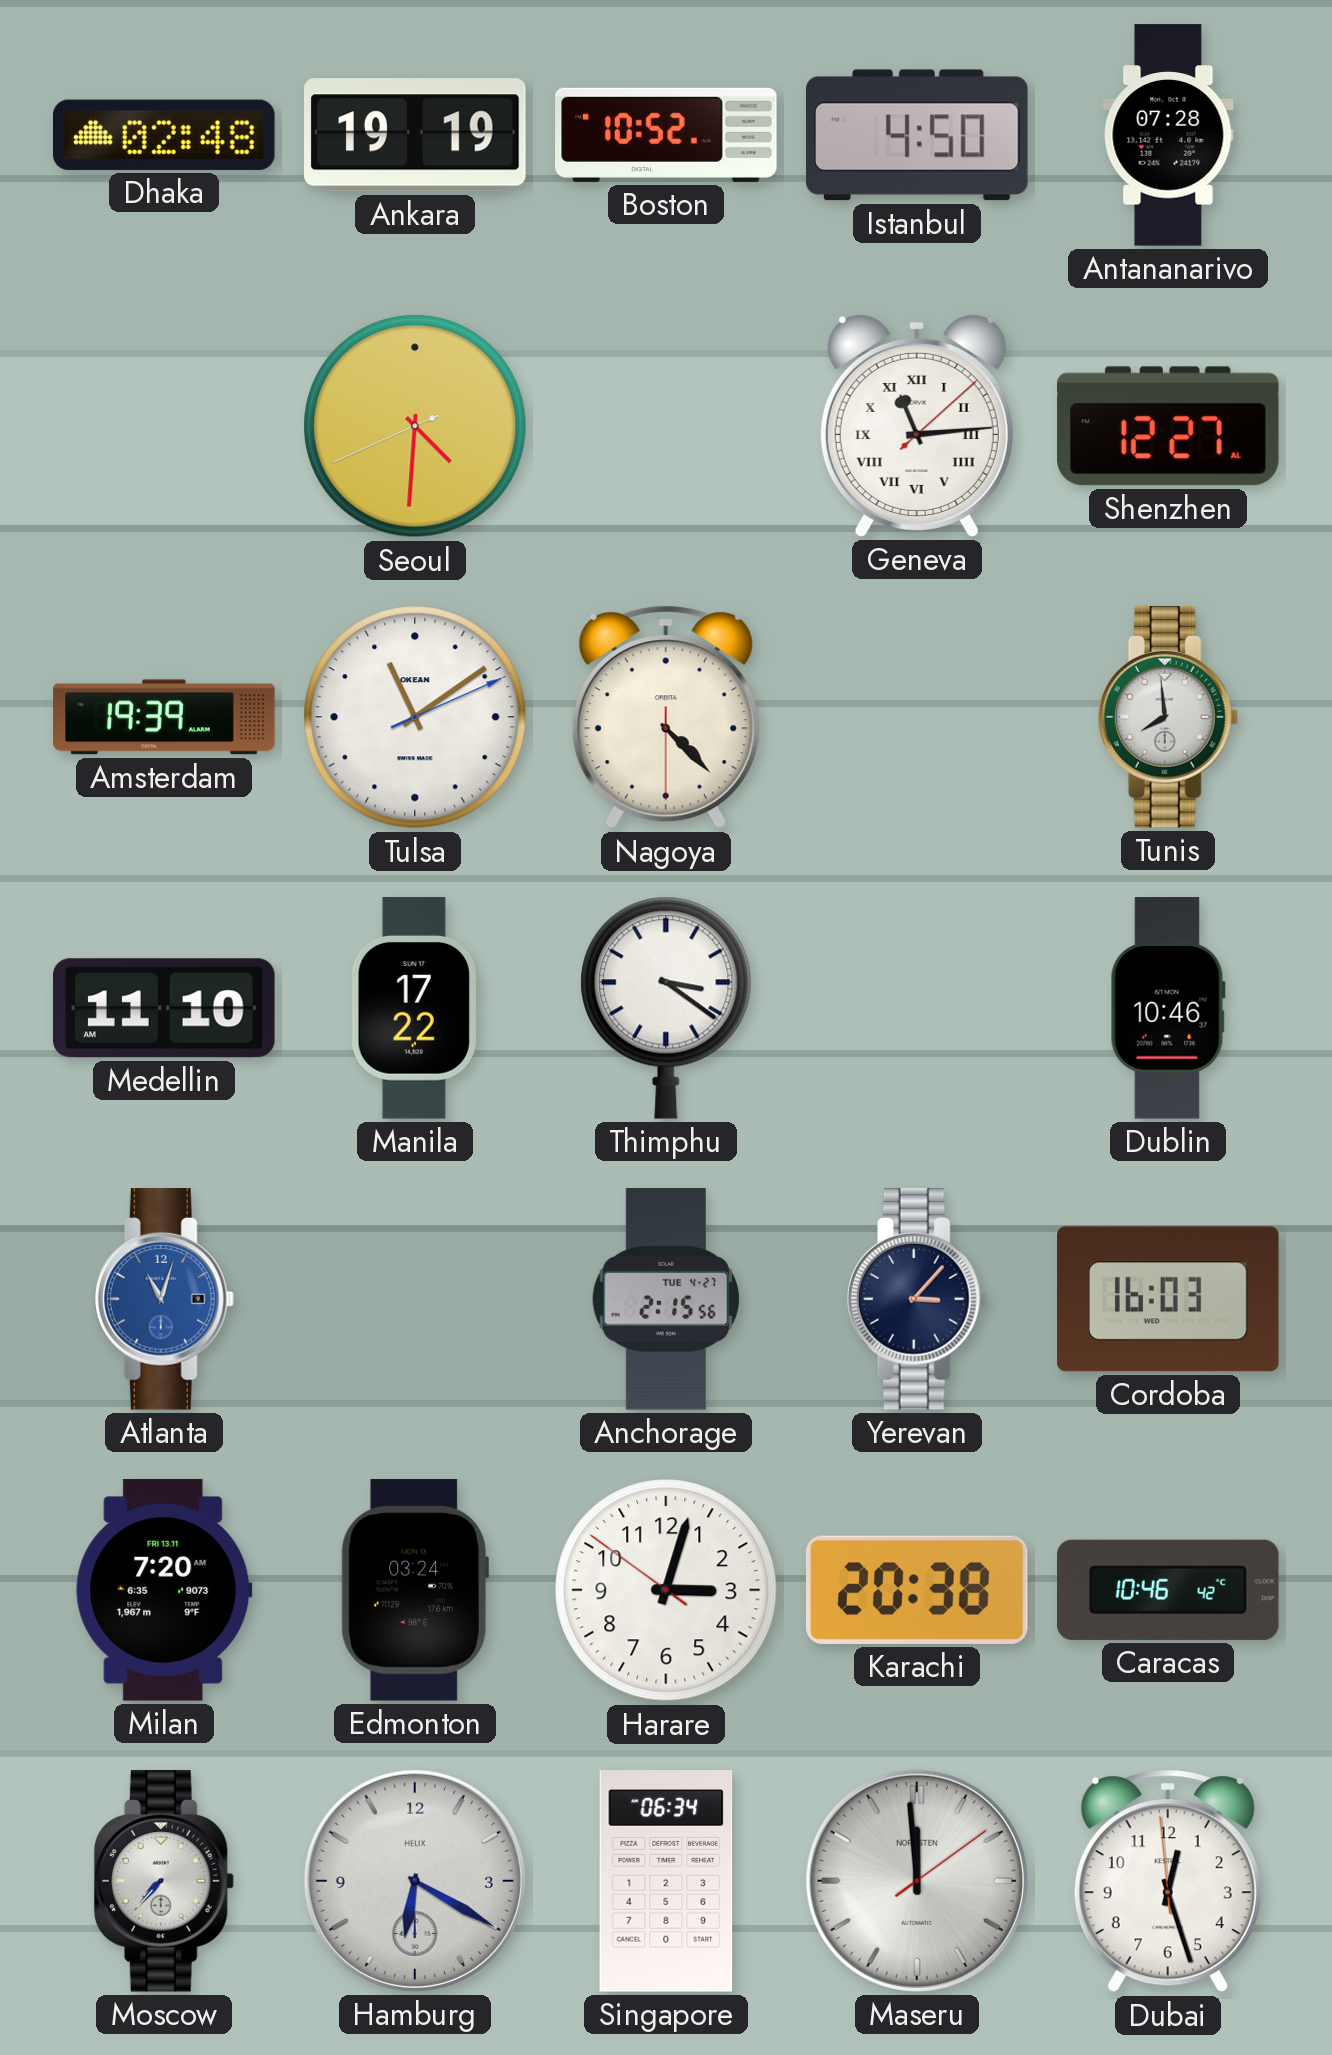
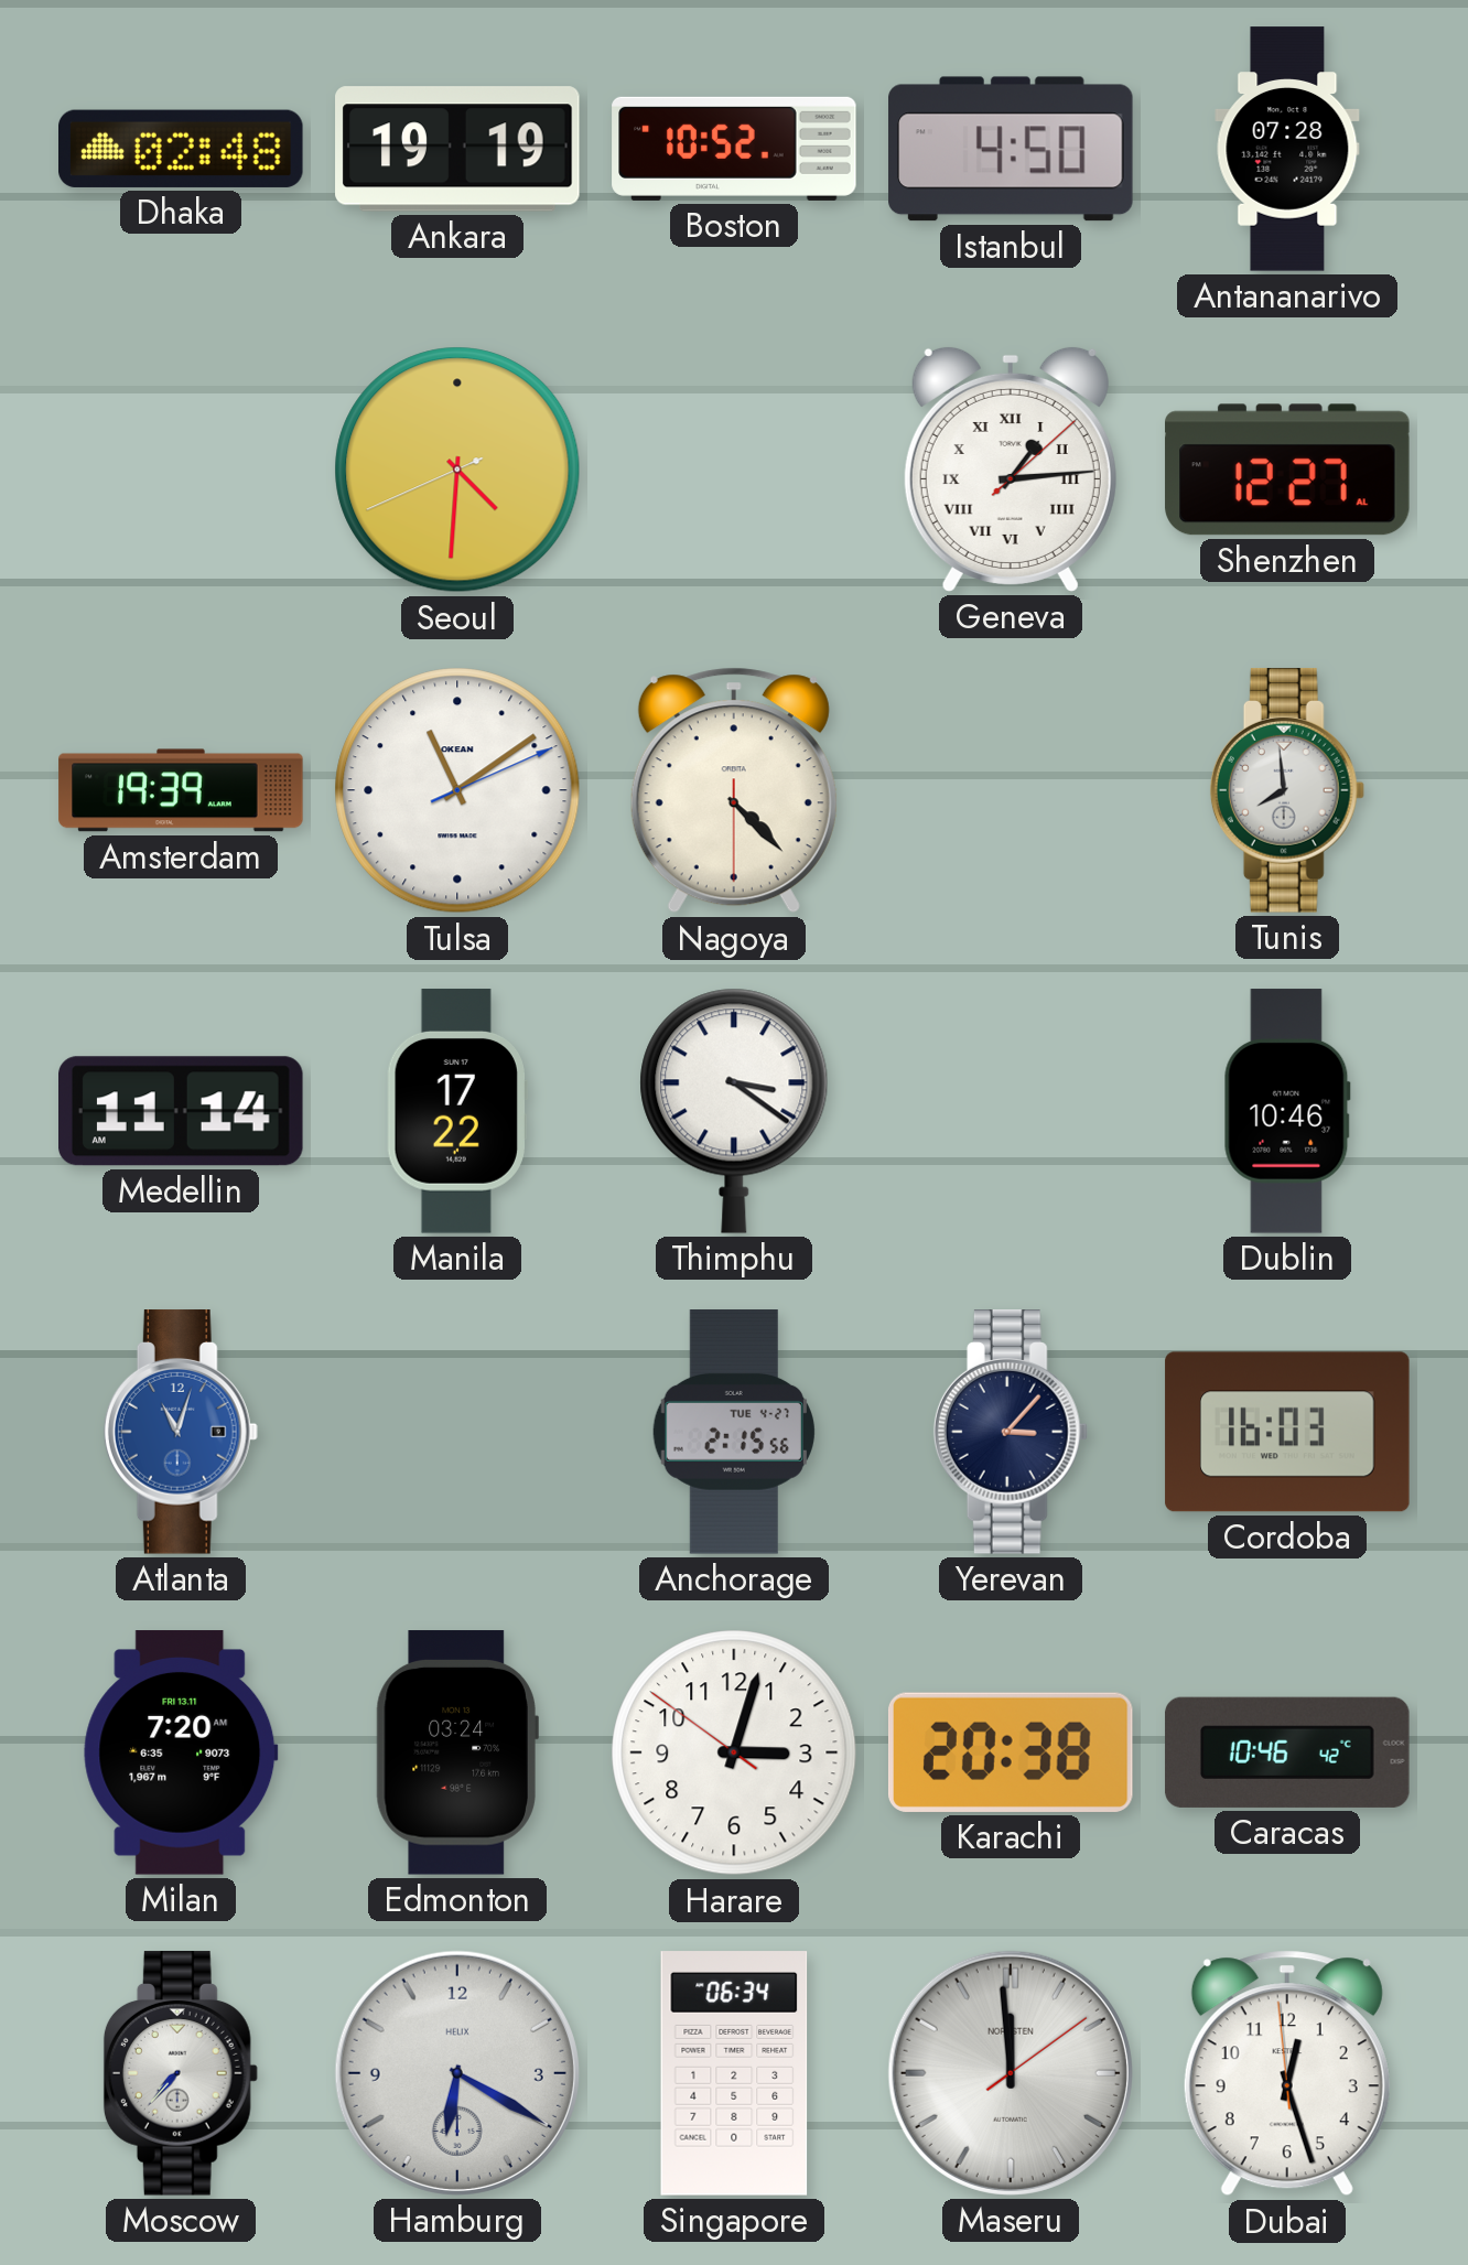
Geneva: 11:14 -> 1:14 (1011, 470)
Medellin: 11:10 -> 11:14 (182, 1111)
